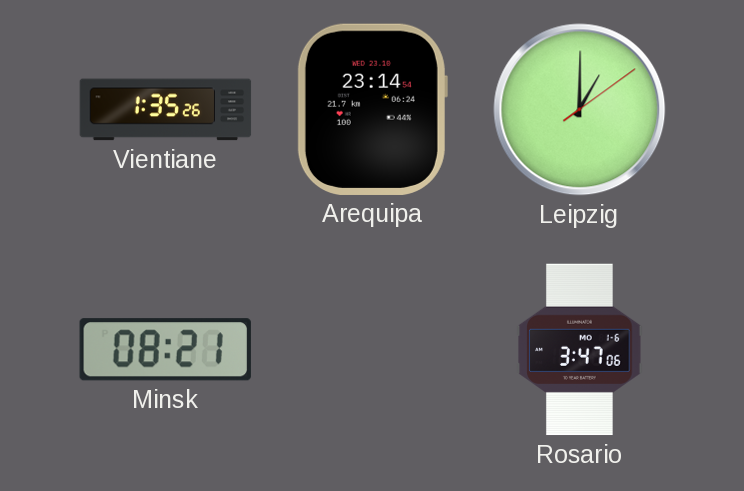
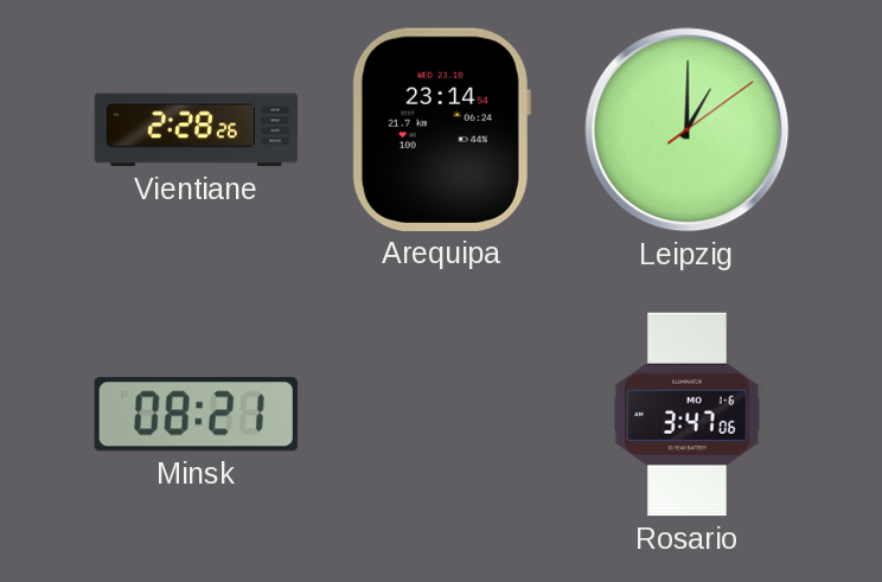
Vientiane: 1:35 -> 2:28 (197, 130)
